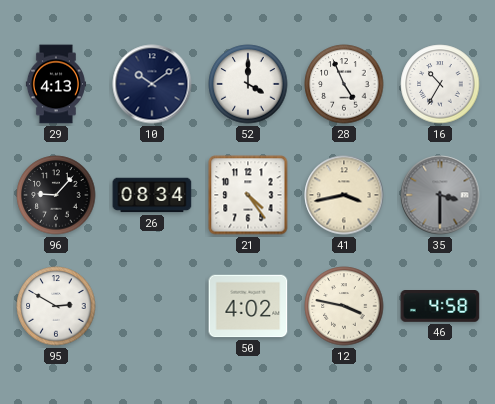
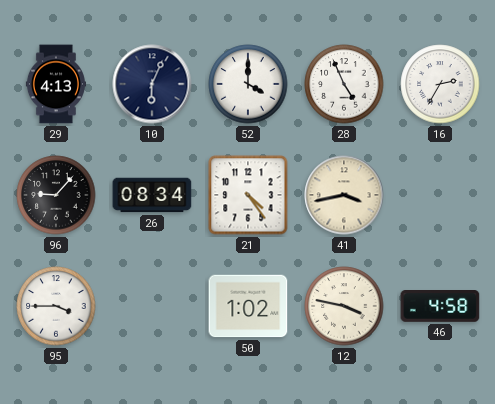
10: 10:09 -> 6:04 (152, 84)
16: 10:35 -> 2:35 (440, 84)
35: 3:30 -> none (440, 195)
95: 2:50 -> 3:45 (56, 306)
50: 4:02 -> 1:02 (248, 306)
